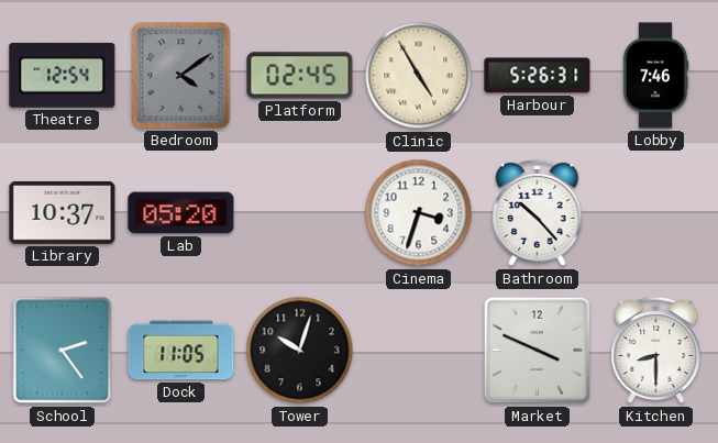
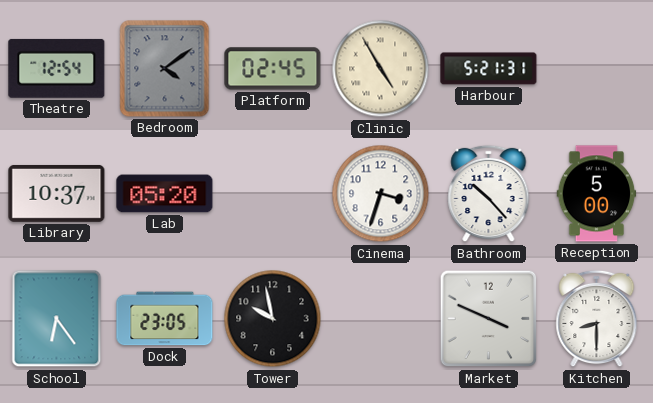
Harbour: 5:26 -> 5:21 (489, 69)
Lobby: 7:46 -> none (655, 76)
Reception: none -> 5:00 (597, 194)
School: 2:24 -> 6:24 (57, 319)
Dock: 11:05 -> 23:05 (165, 319)
Tower: 10:03 -> 9:58 (273, 319)
